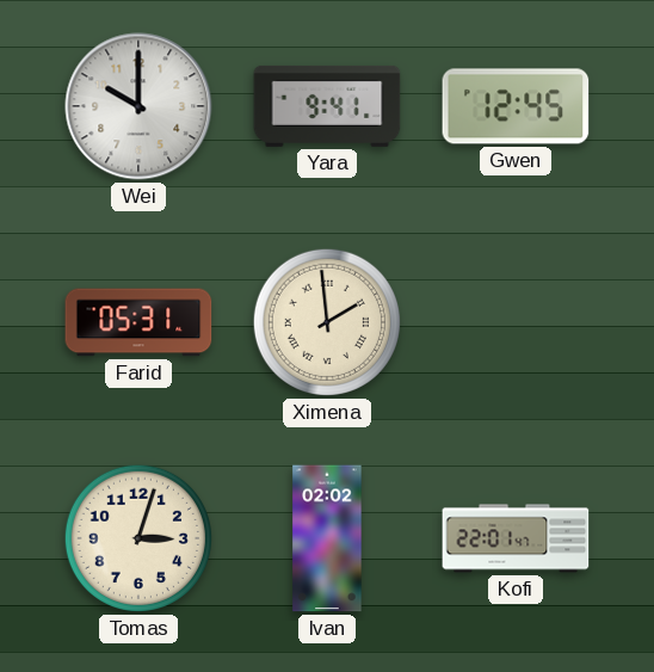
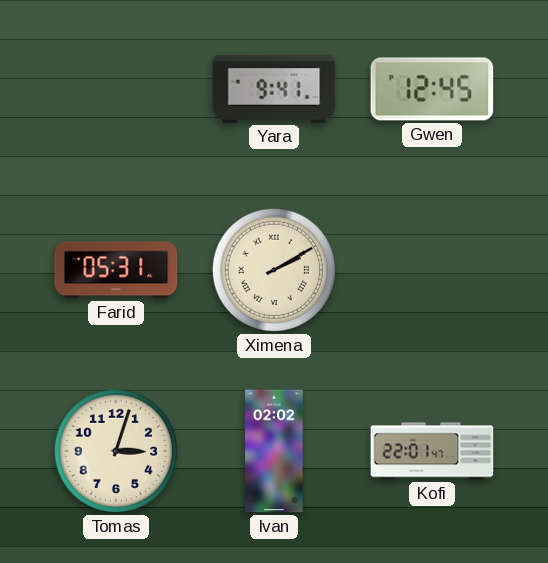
Wei: 10:00 -> none (138, 106)
Ximena: 1:59 -> 2:10 (274, 270)
